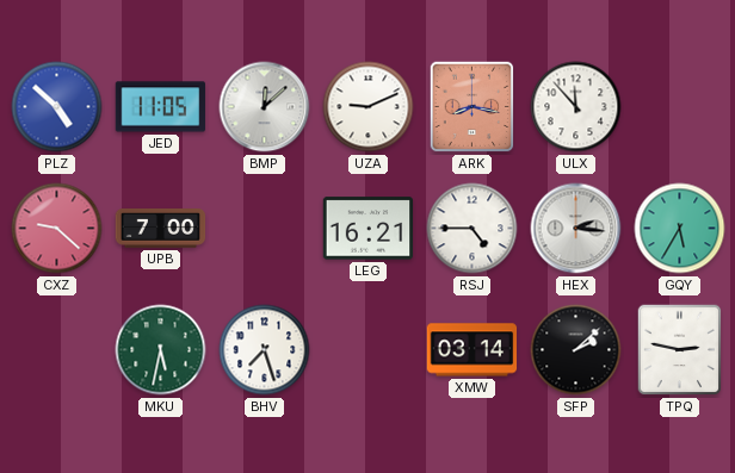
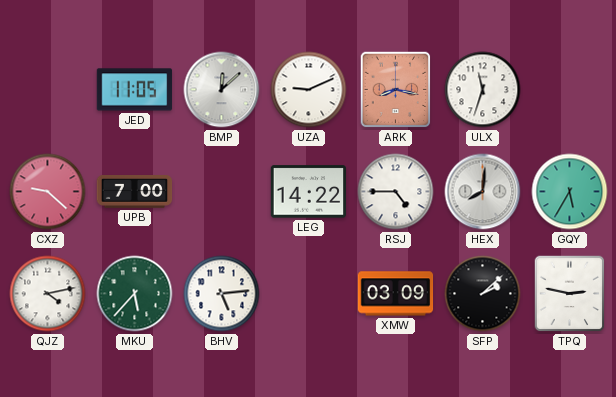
PLZ: 4:52 -> none (57, 107)
ULX: 11:53 -> 11:33 (483, 90)
LEG: 16:21 -> 14:22 (309, 192)
HEX: 2:16 -> 8:01 (483, 192)
QJZ: none -> 4:13 (48, 294)
MKU: 5:32 -> 5:37 (135, 294)
BHV: 7:27 -> 5:14 (222, 294)
XMW: 03:14 -> 03:09 (396, 294)
